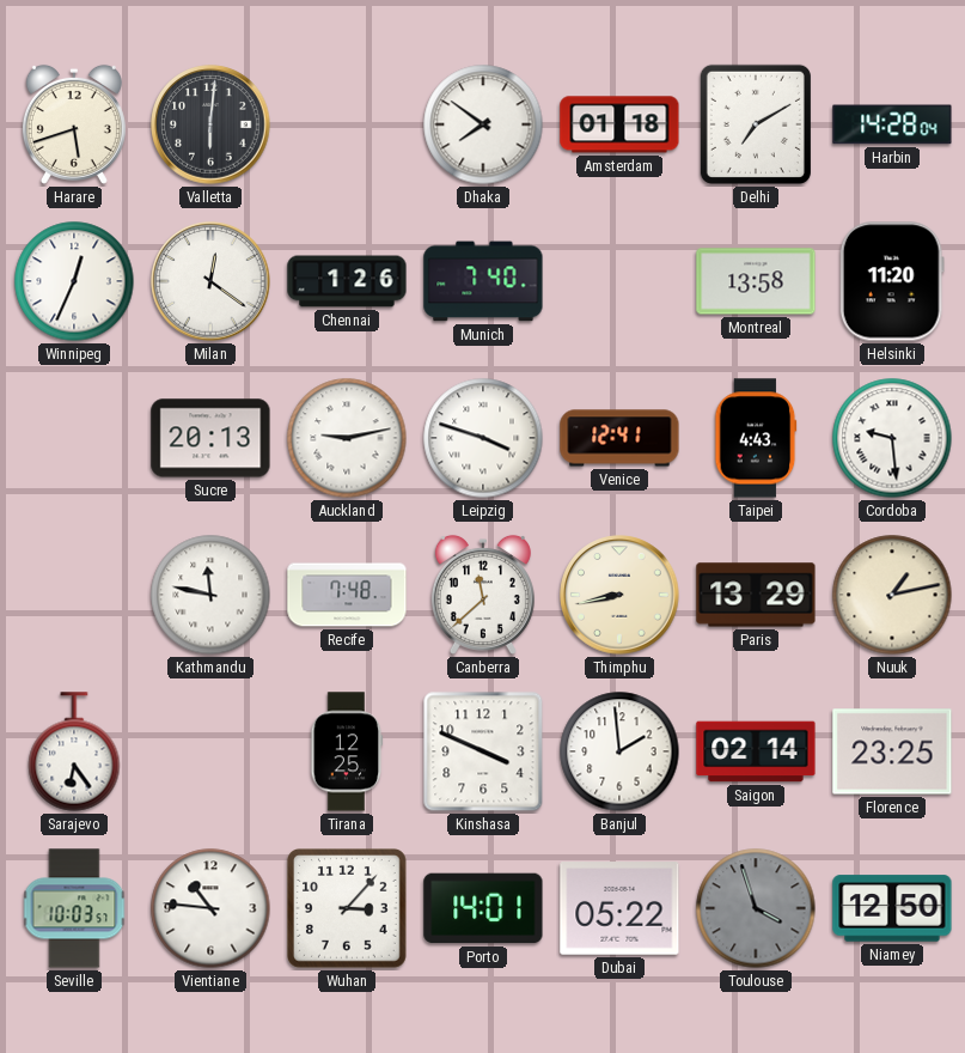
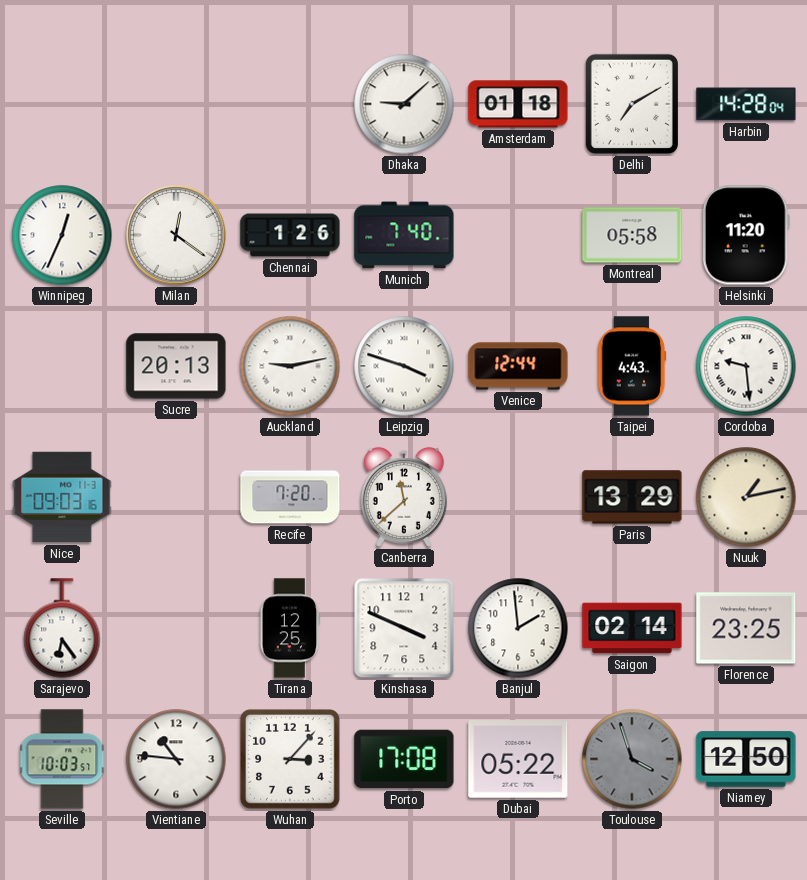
Harare: 5:42 -> none (74, 124)
Valletta: 6:01 -> none (210, 124)
Dhaka: 7:51 -> 9:08 (404, 104)
Montreal: 13:58 -> 05:58 (632, 235)
Venice: 12:41 -> 12:44 (518, 366)
Nice: none -> 09:03 (62, 497)
Kathmandu: 11:47 -> none (210, 595)
Recife: 7:48 -> 7:20 (290, 497)
Thimphu: 8:43 -> none (619, 595)
Porto: 14:01 -> 17:08 (404, 759)
